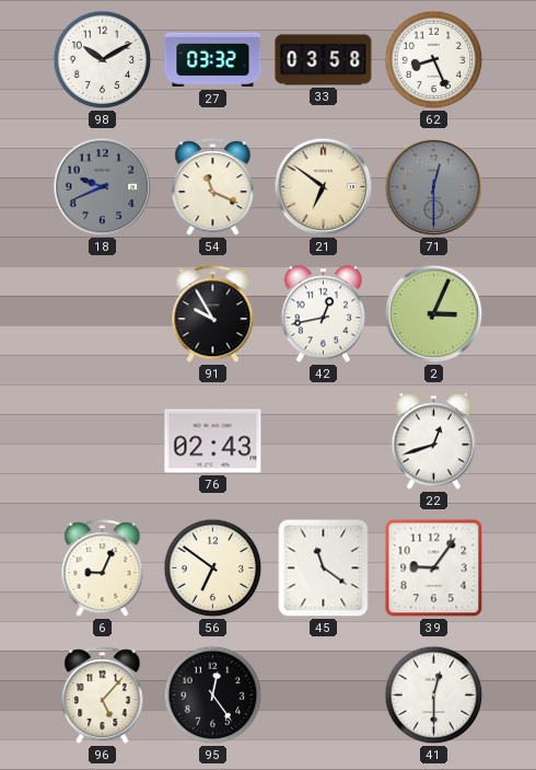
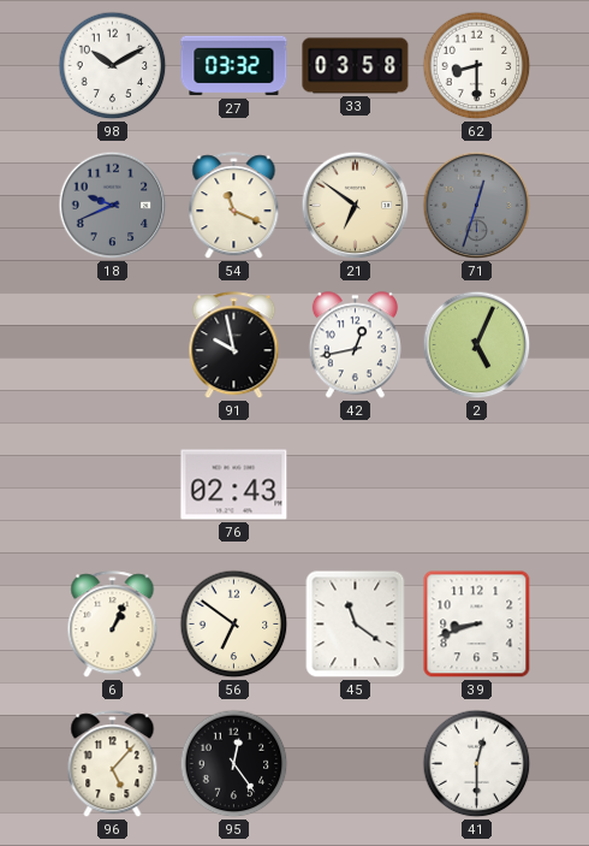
62: 8:26 -> 8:30 (477, 66)
71: 12:30 -> 12:33 (477, 206)
91: 9:55 -> 9:58 (234, 345)
2: 3:04 -> 5:04 (477, 345)
22: 12:42 -> none (433, 441)
6: 9:04 -> 1:04 (113, 625)
39: 9:06 -> 8:42 (477, 625)
